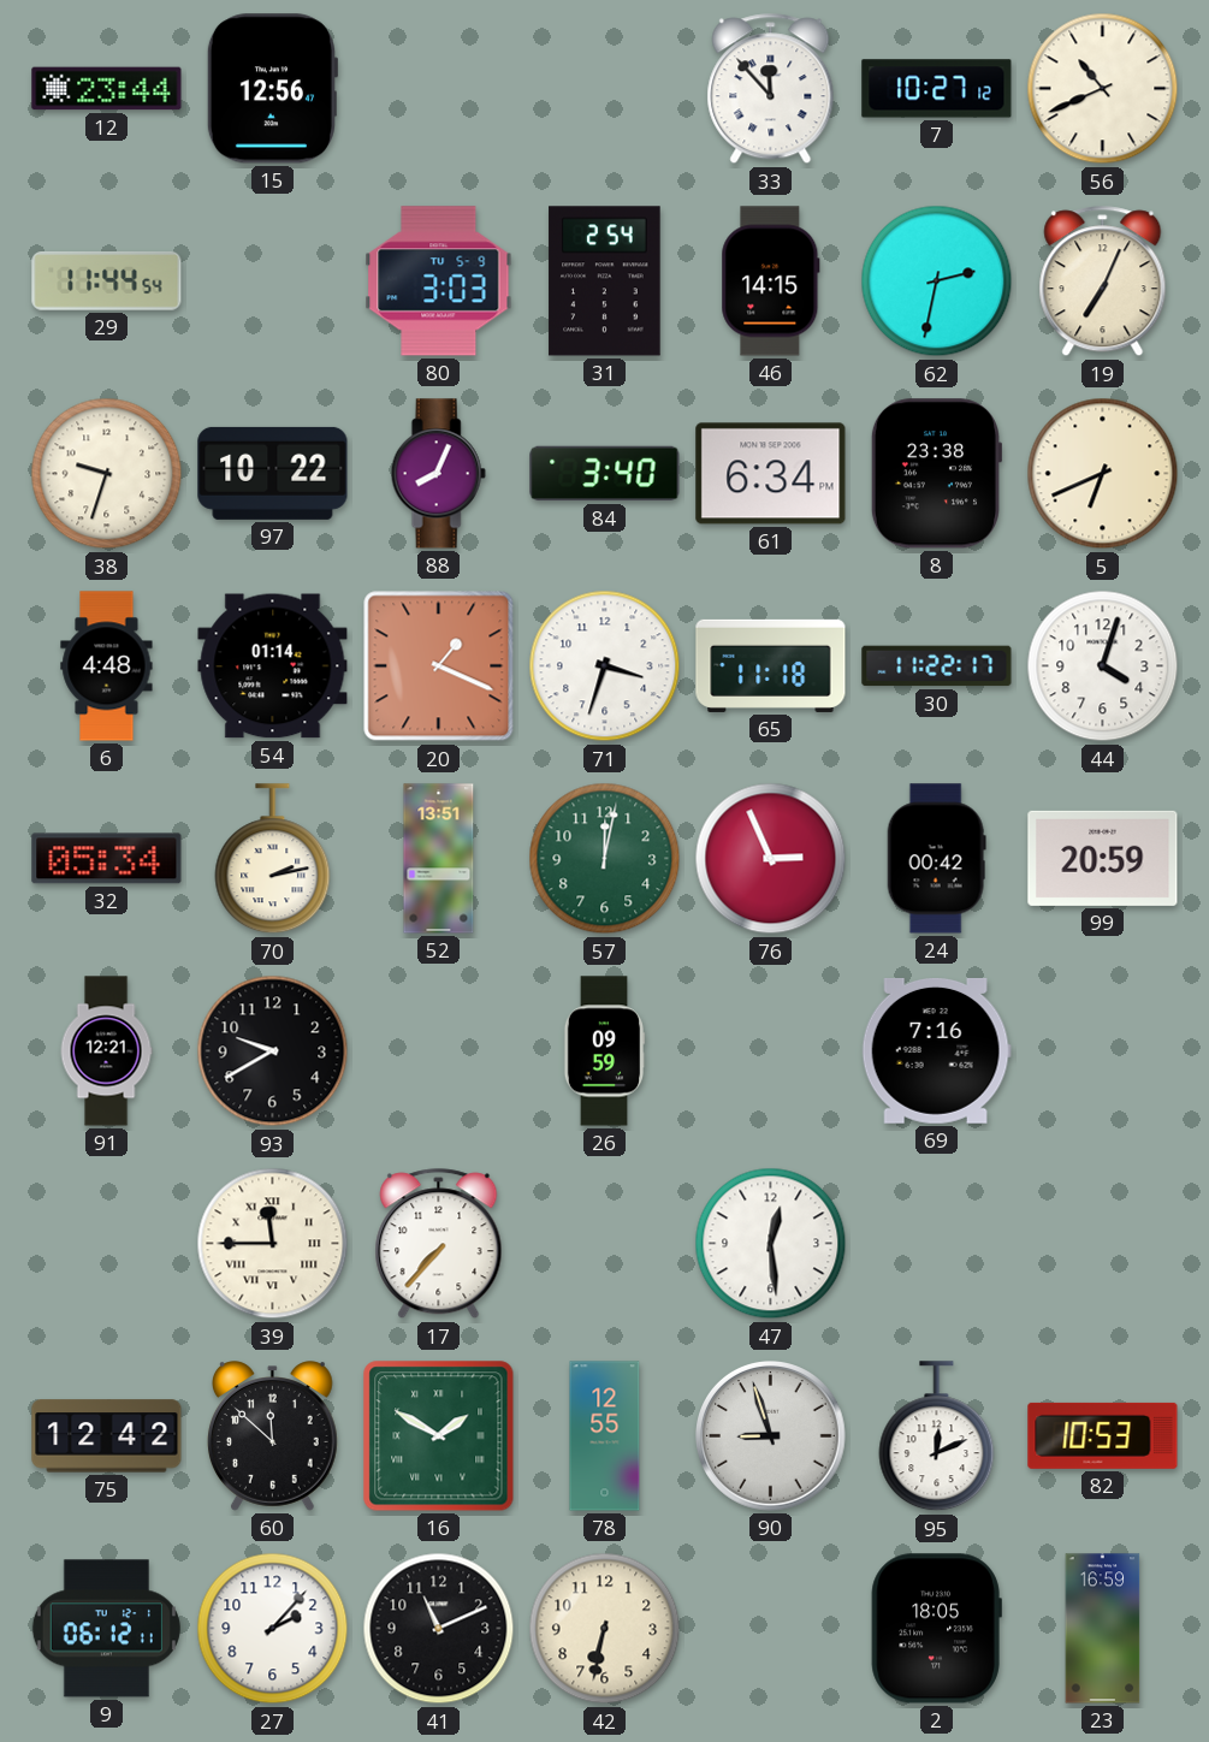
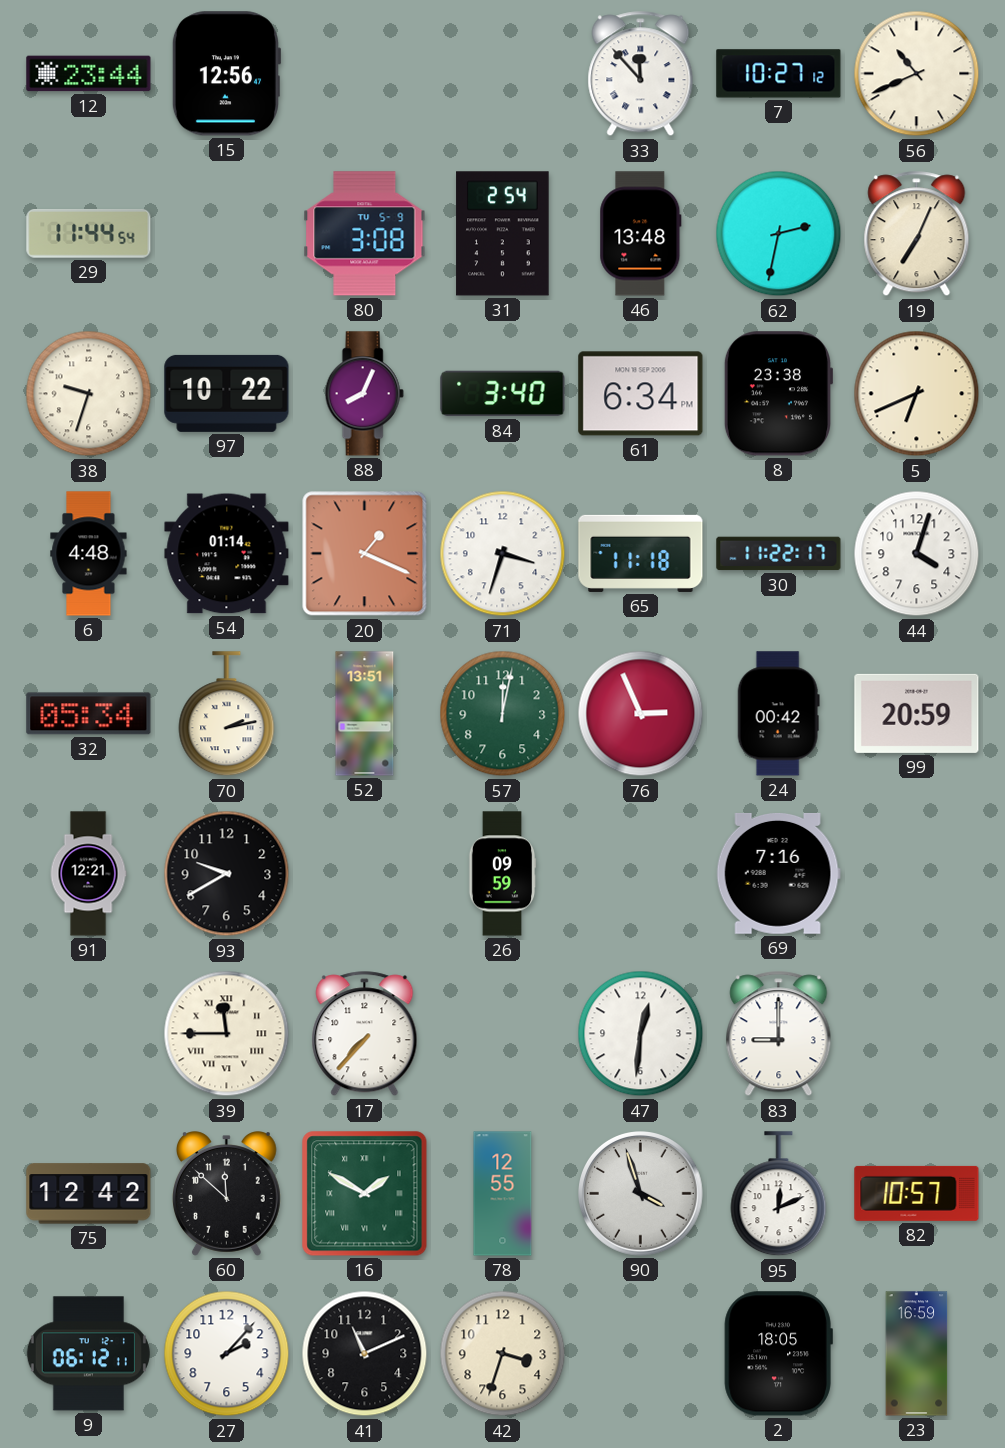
80: 3:03 -> 3:08 (365, 234)
46: 14:15 -> 13:48 (641, 234)
47: 12:29 -> 12:31 (641, 1034)
83: none -> 9:00 (779, 1034)
90: 8:57 -> 3:57 (641, 1194)
82: 10:53 -> 10:57 (917, 1193)
42: 6:32 -> 3:33 (503, 1354)
